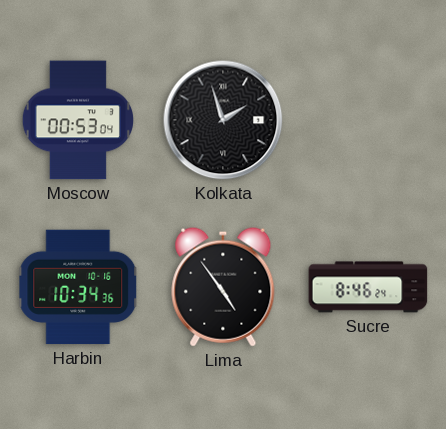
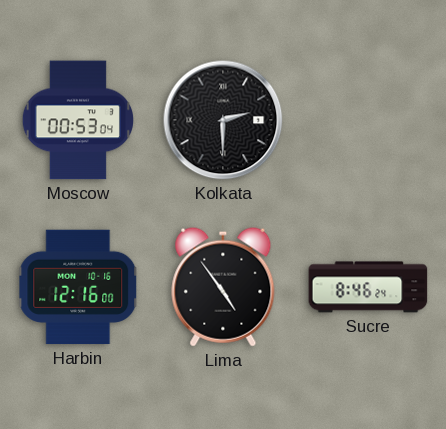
Kolkata: 1:57 -> 2:30 (223, 120)
Harbin: 10:34 -> 12:16 (78, 287)
